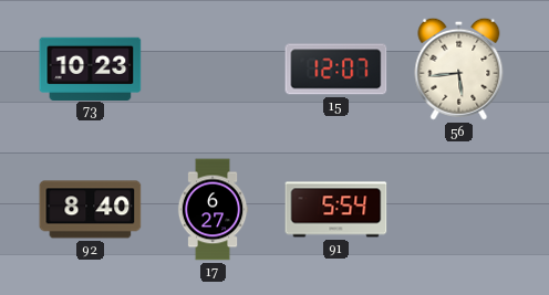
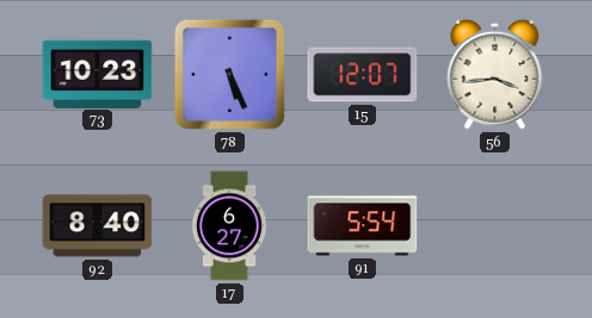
78: none -> 5:26 (229, 74)
56: 5:44 -> 3:44 (495, 74)
